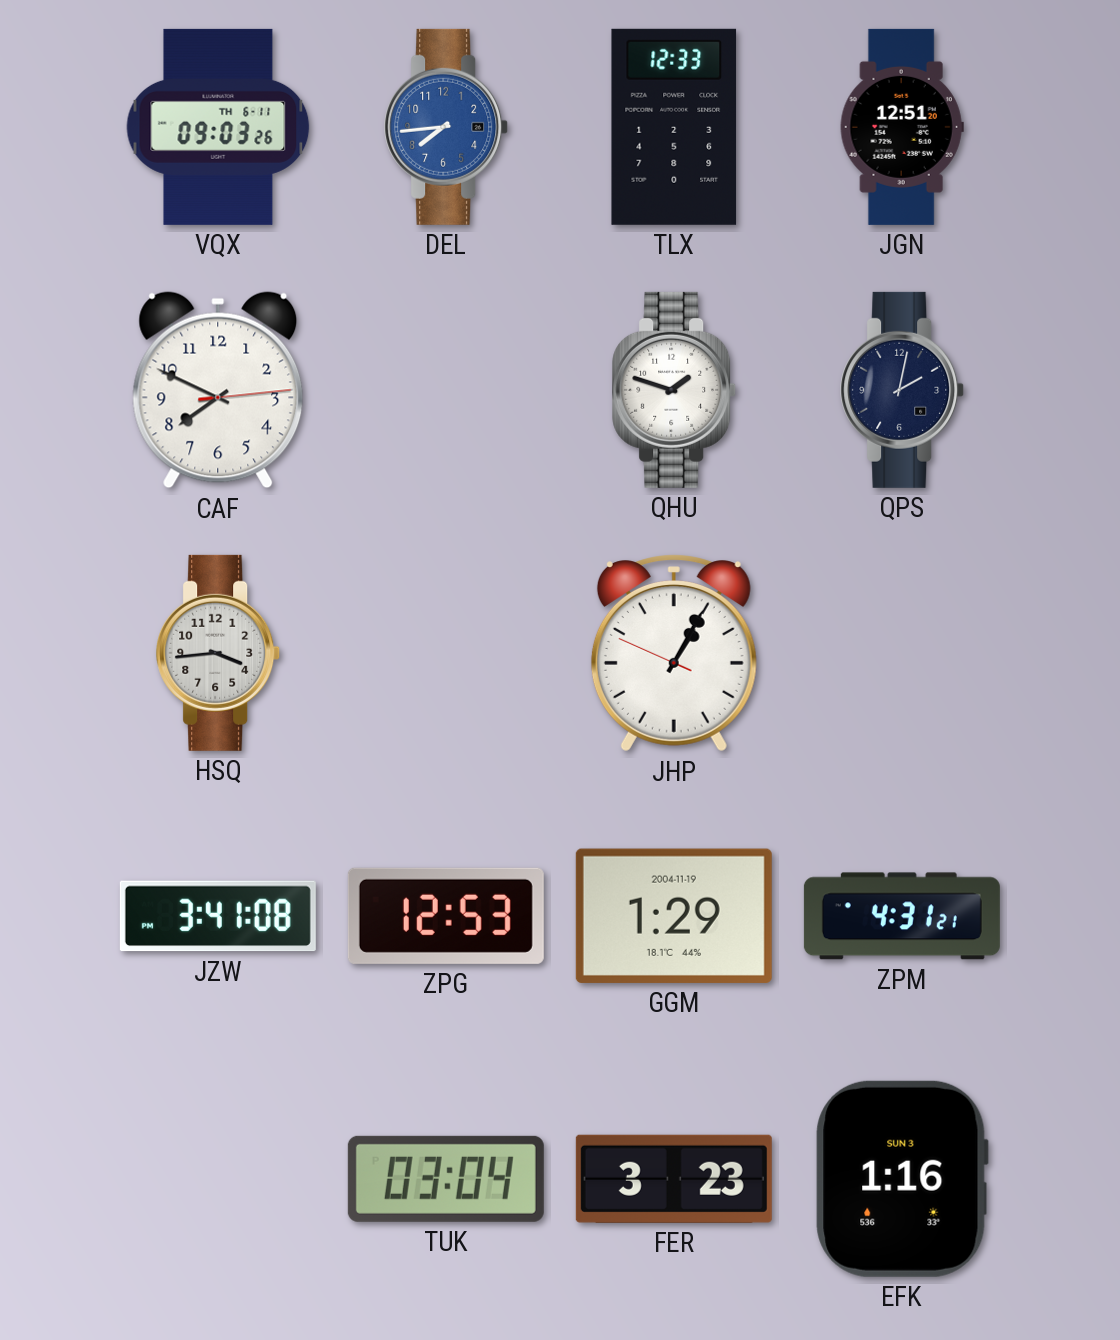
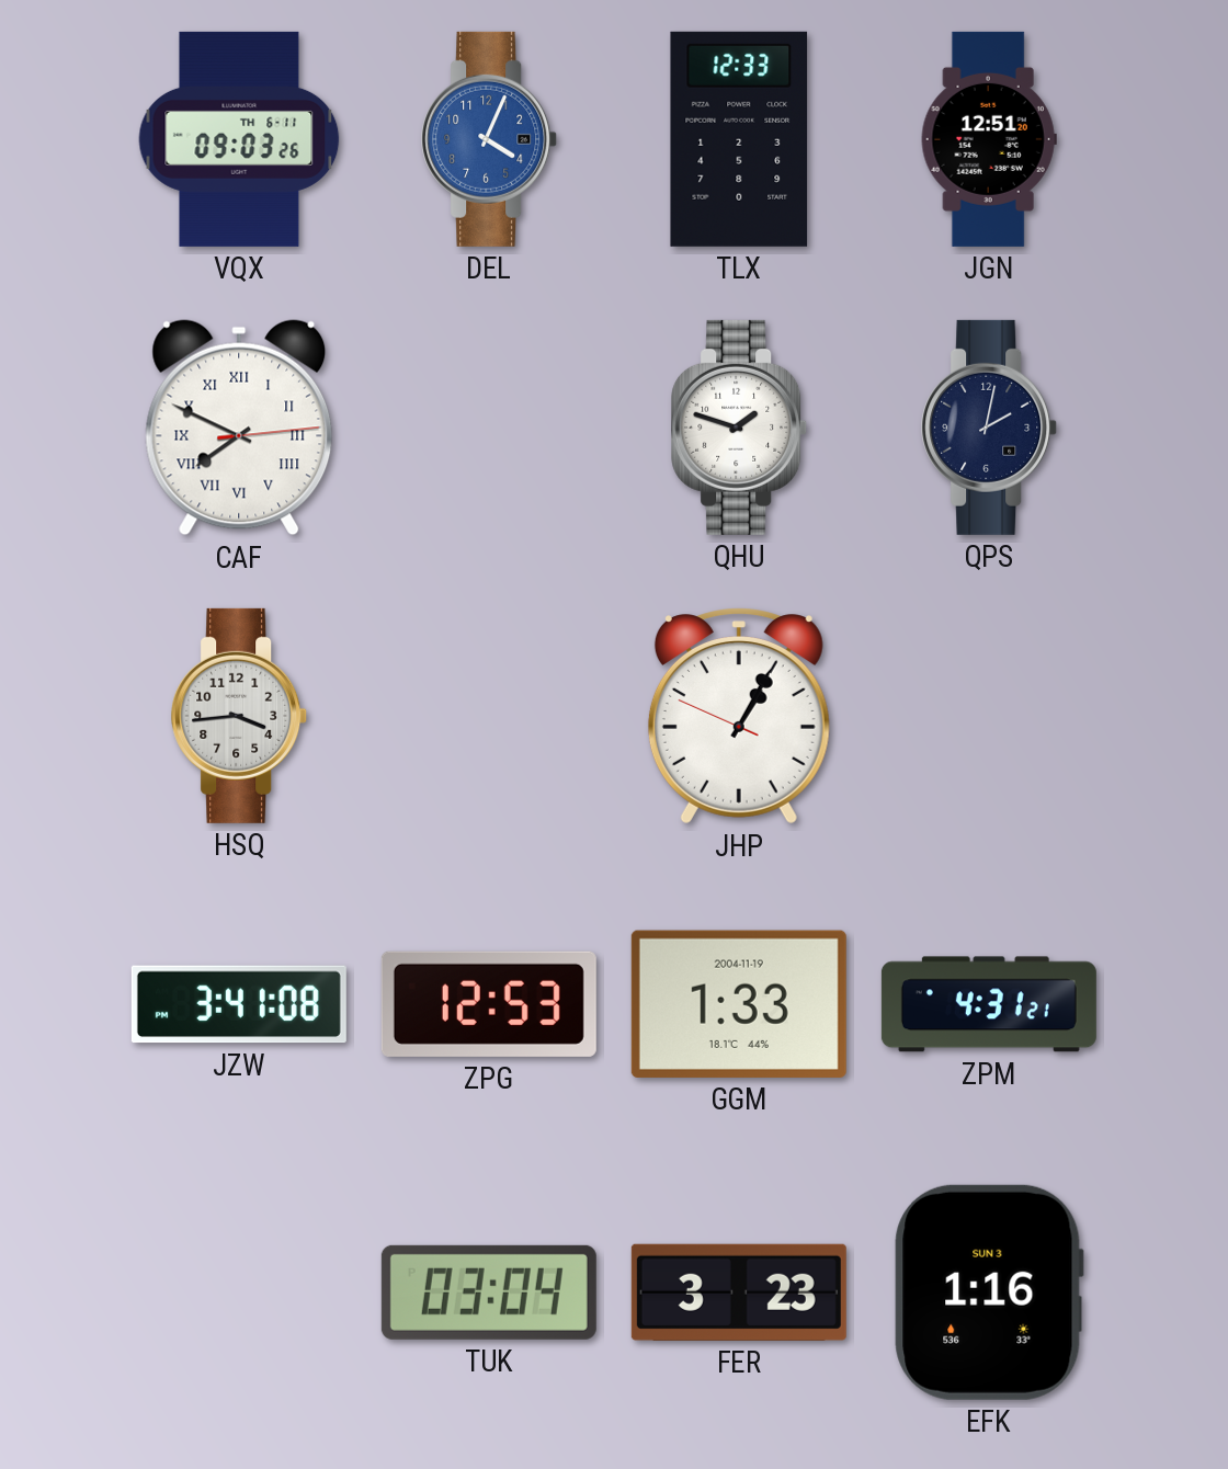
DEL: 7:44 -> 4:04 (490, 139)
CAF numerals: Arabic -> Roman (239, 428)
GGM: 1:29 -> 1:33 (739, 1004)
